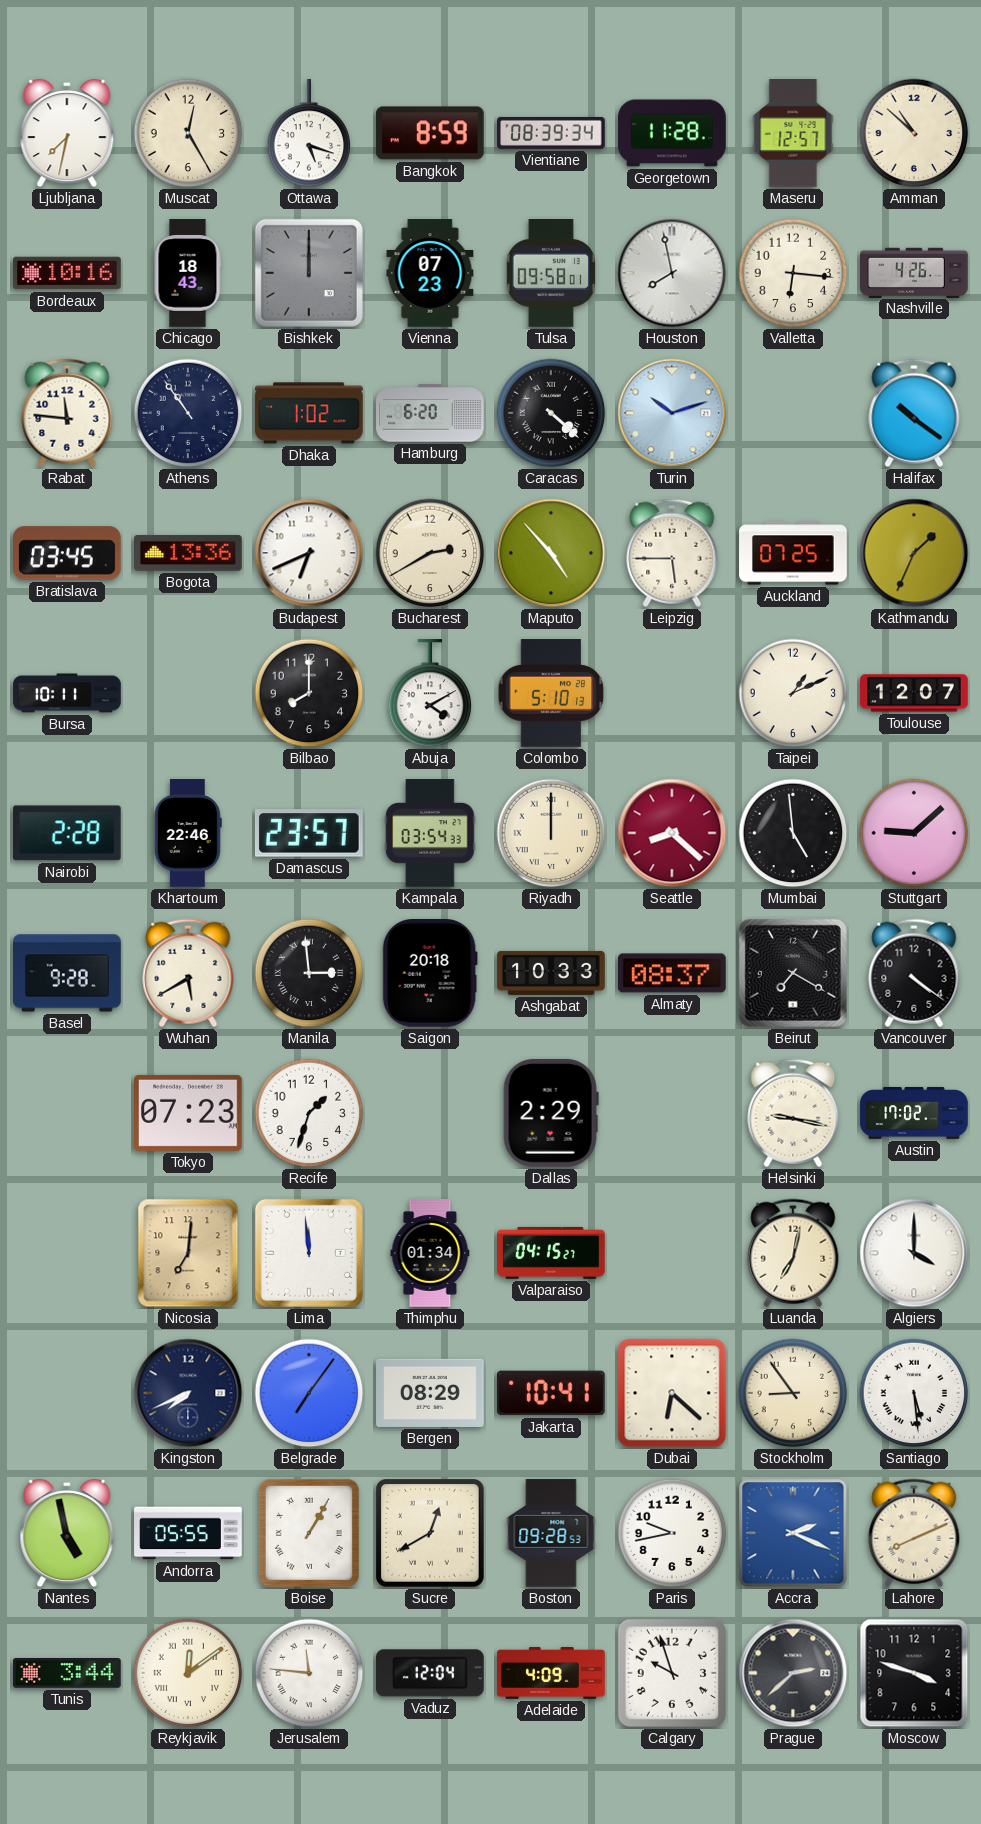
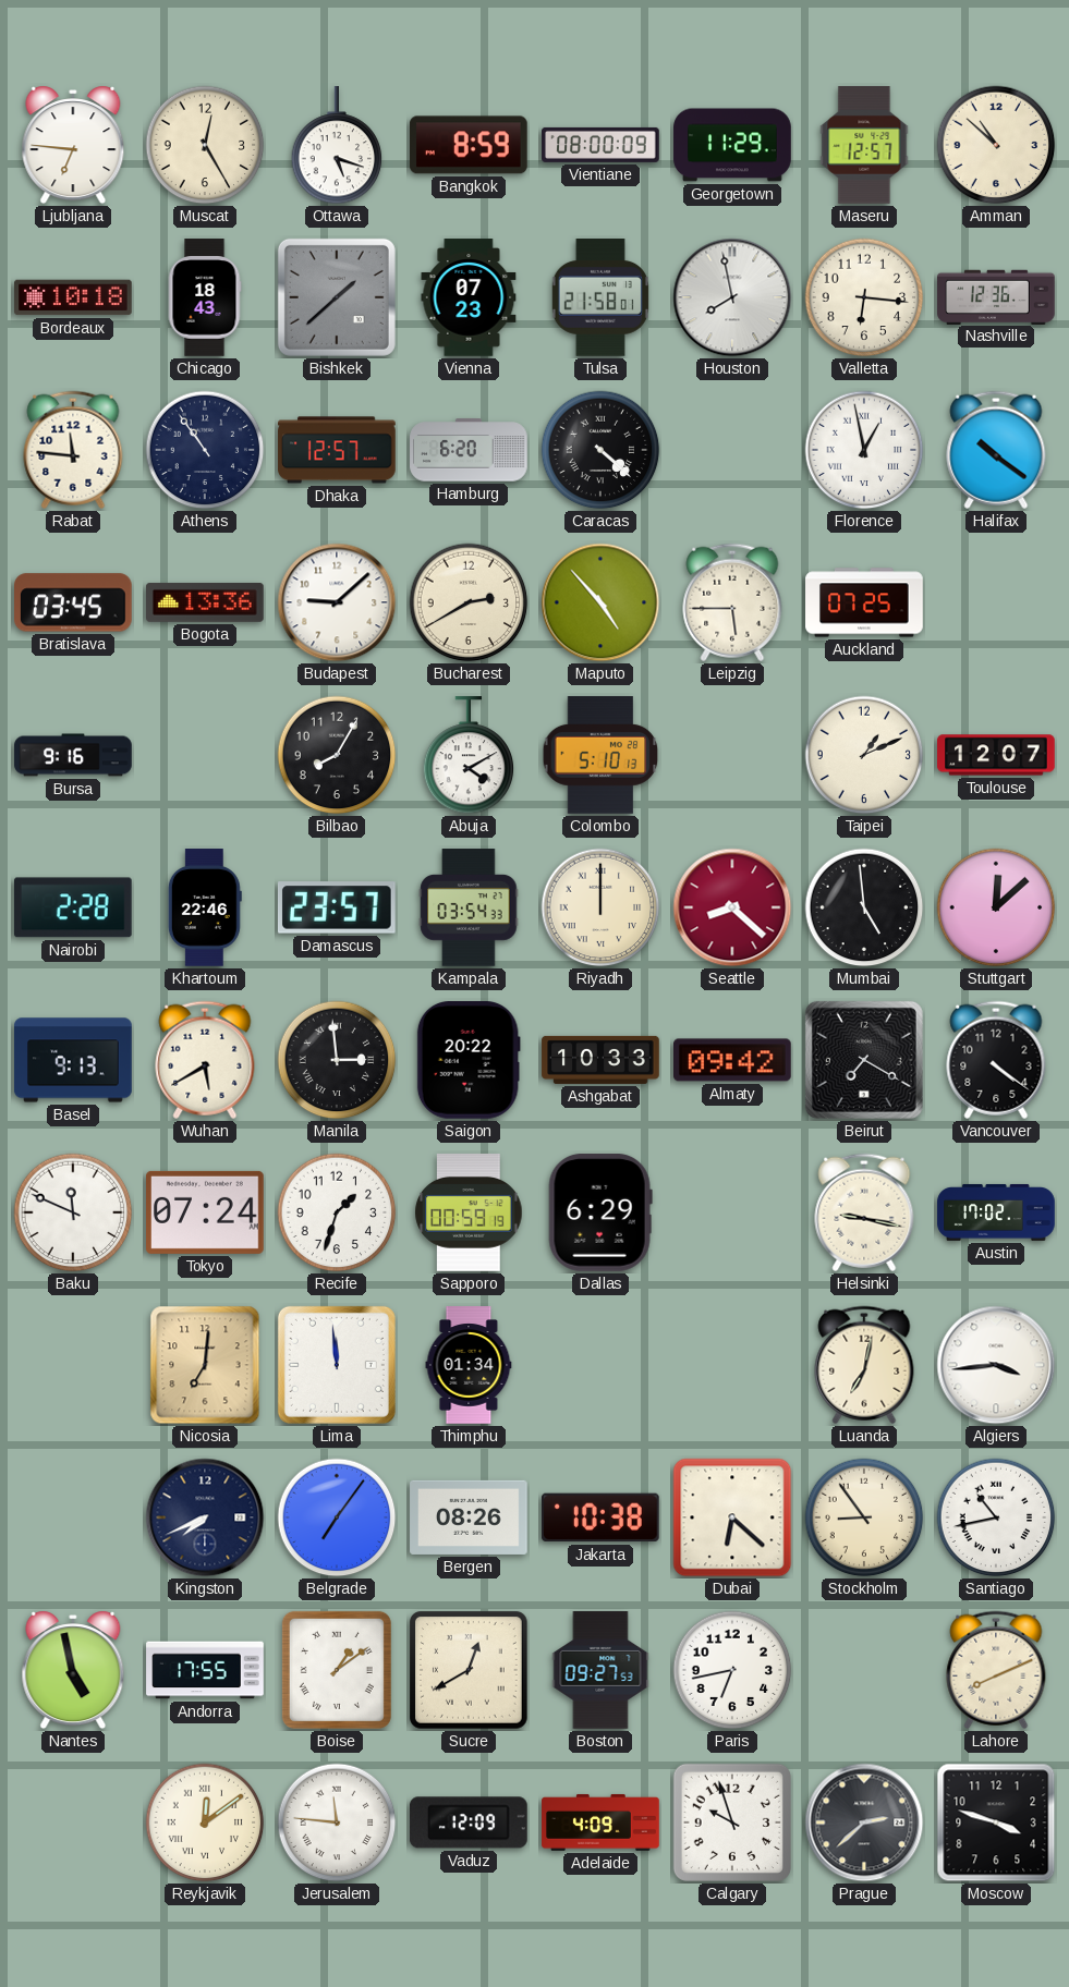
Ljubljana: 7:32 -> 6:46 (73, 145)
Vientiane: 08:39 -> 08:00 (600, 145)
Georgetown: 11:28 -> 11:29 (732, 145)
Bordeaux: 10:16 -> 10:18 (73, 297)
Bishkek: 12:00 -> 1:38 (337, 297)
Tulsa: 09:58 -> 21:58 (600, 298)
Nashville: 4:26 -> 12:36 (996, 296)
Dhaka: 1:02 -> 12:57 (337, 450)
Turin: 10:12 -> none (672, 413)
Florence: none -> 12:58 (864, 450)
Budapest: 6:41 -> 9:08 (337, 602)
Kathmandu: 1:34 -> none (914, 553)
Bursa: 10:11 -> 9:16 (73, 755)
Bilbao: 8:00 -> 8:05 (337, 755)
Stuttgart: 9:08 -> 12:08 (996, 907)
Basel: 9:28 -> 9:13 (73, 1060)
Saigon: 20:18 -> 20:22 (469, 1061)
Almaty: 08:37 -> 09:42 (733, 1060)
Baku: none -> 11:49 (73, 1212)
Tokyo: 07:23 -> 07:24 (206, 1212)
Sapporo: none -> 00:59 (469, 1214)
Dallas: 2:29 -> 6:29 (600, 1212)
Valparaiso: 04:15 -> none (551, 1253)
Algiers: 4:00 -> 3:44 (996, 1365)
Bergen: 08:29 -> 08:26 (469, 1517)
Jakarta: 10:41 -> 10:38 (600, 1517)
Santiago: 5:29 -> 10:43 (996, 1517)
Andorra: 05:55 -> 17:55 (205, 1670)
Boise: 1:05 -> 1:09 (337, 1670)
Boston: 09:28 -> 09:27 (600, 1670)
Paris: 9:43 -> 6:43 (732, 1670)
Accra: 2:19 -> none (793, 1533)
Tunis: 3:44 -> none (68, 1674)
Vaduz: 12:04 -> 12:09 (469, 1823)
